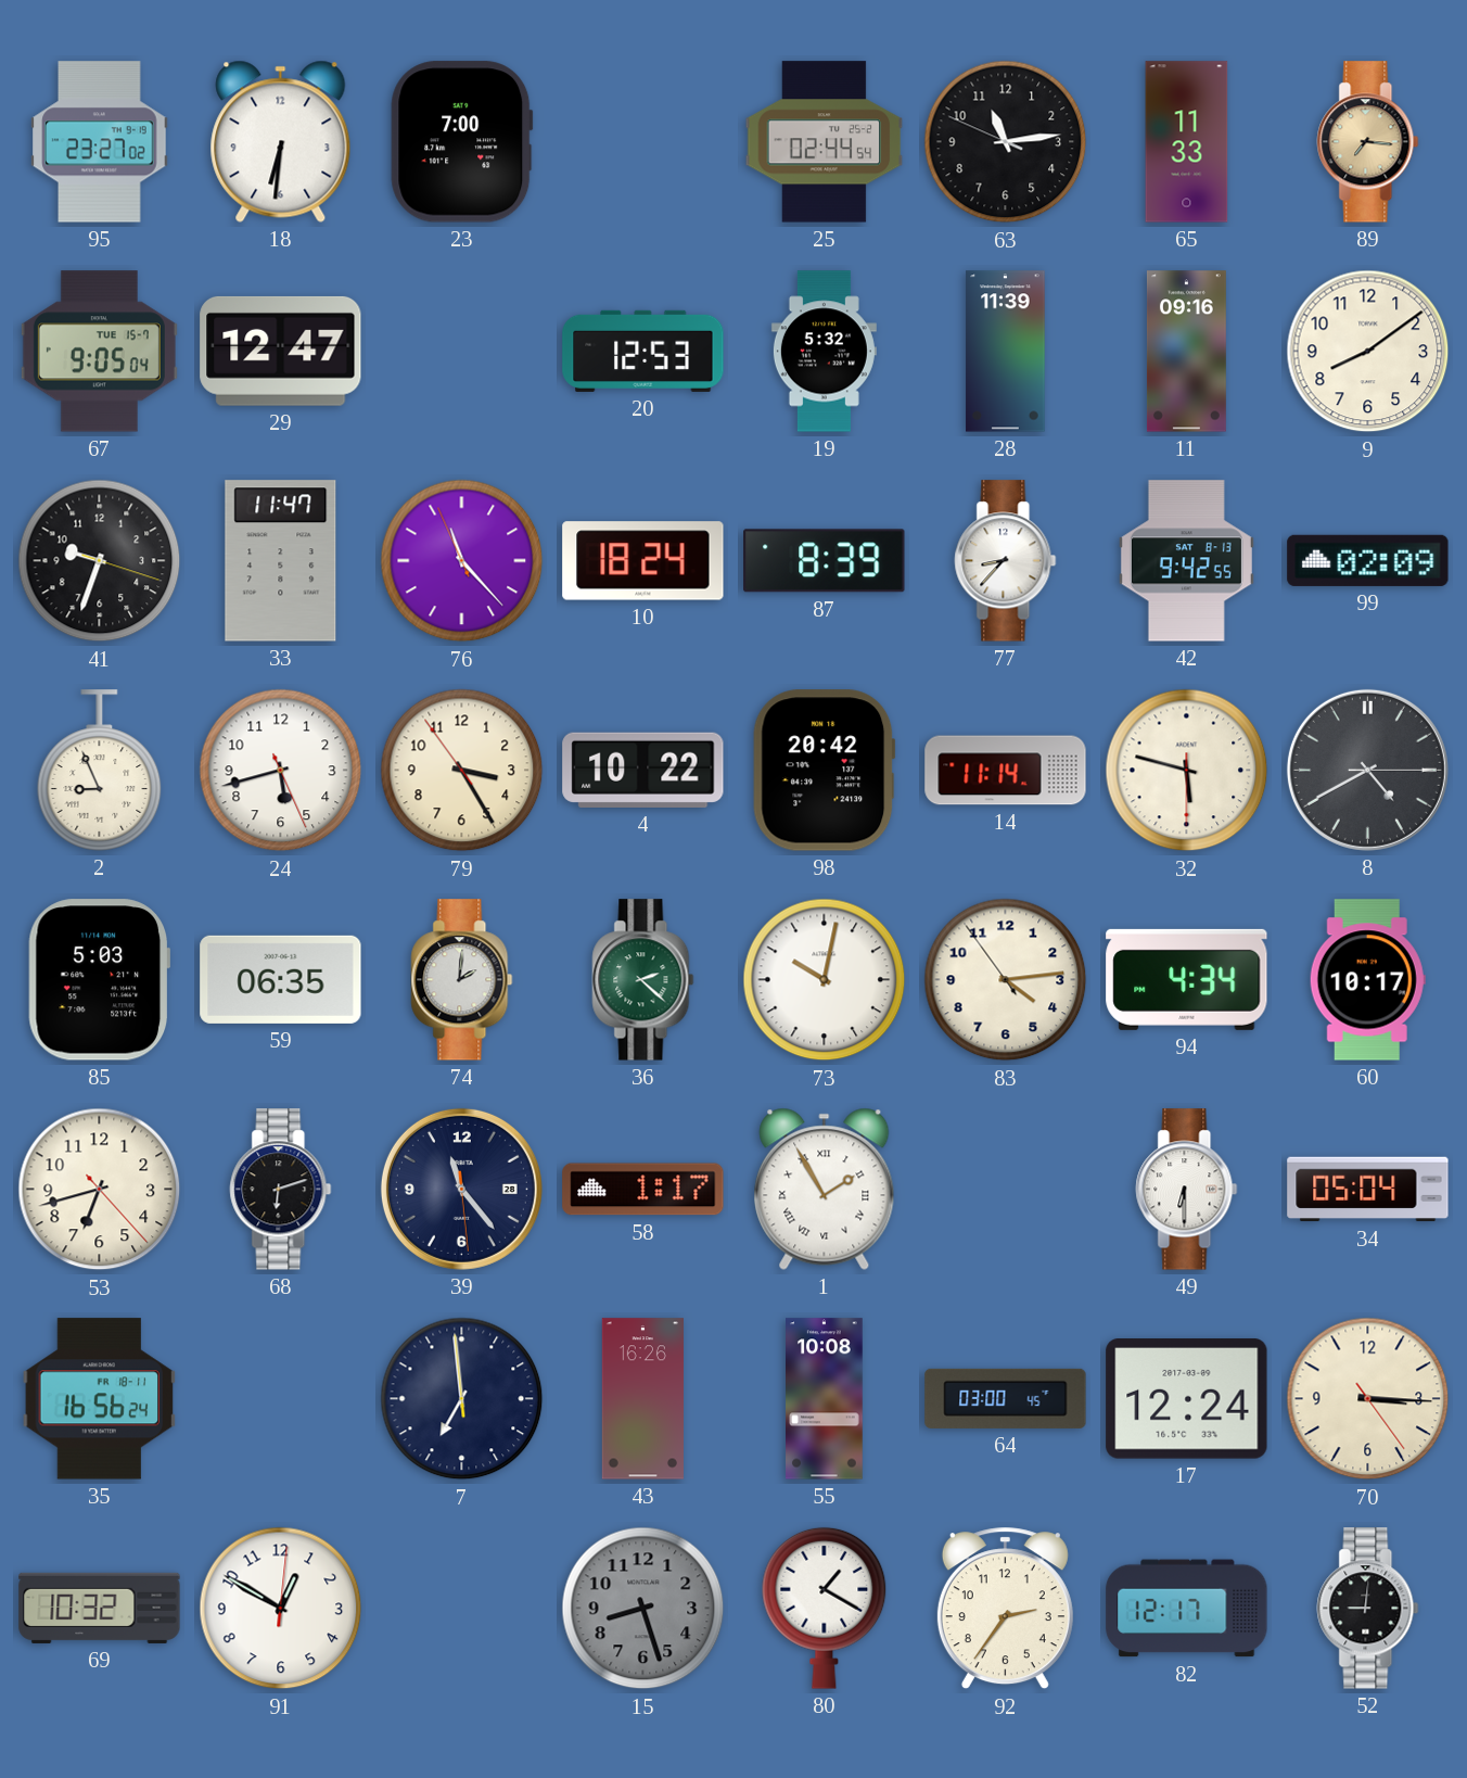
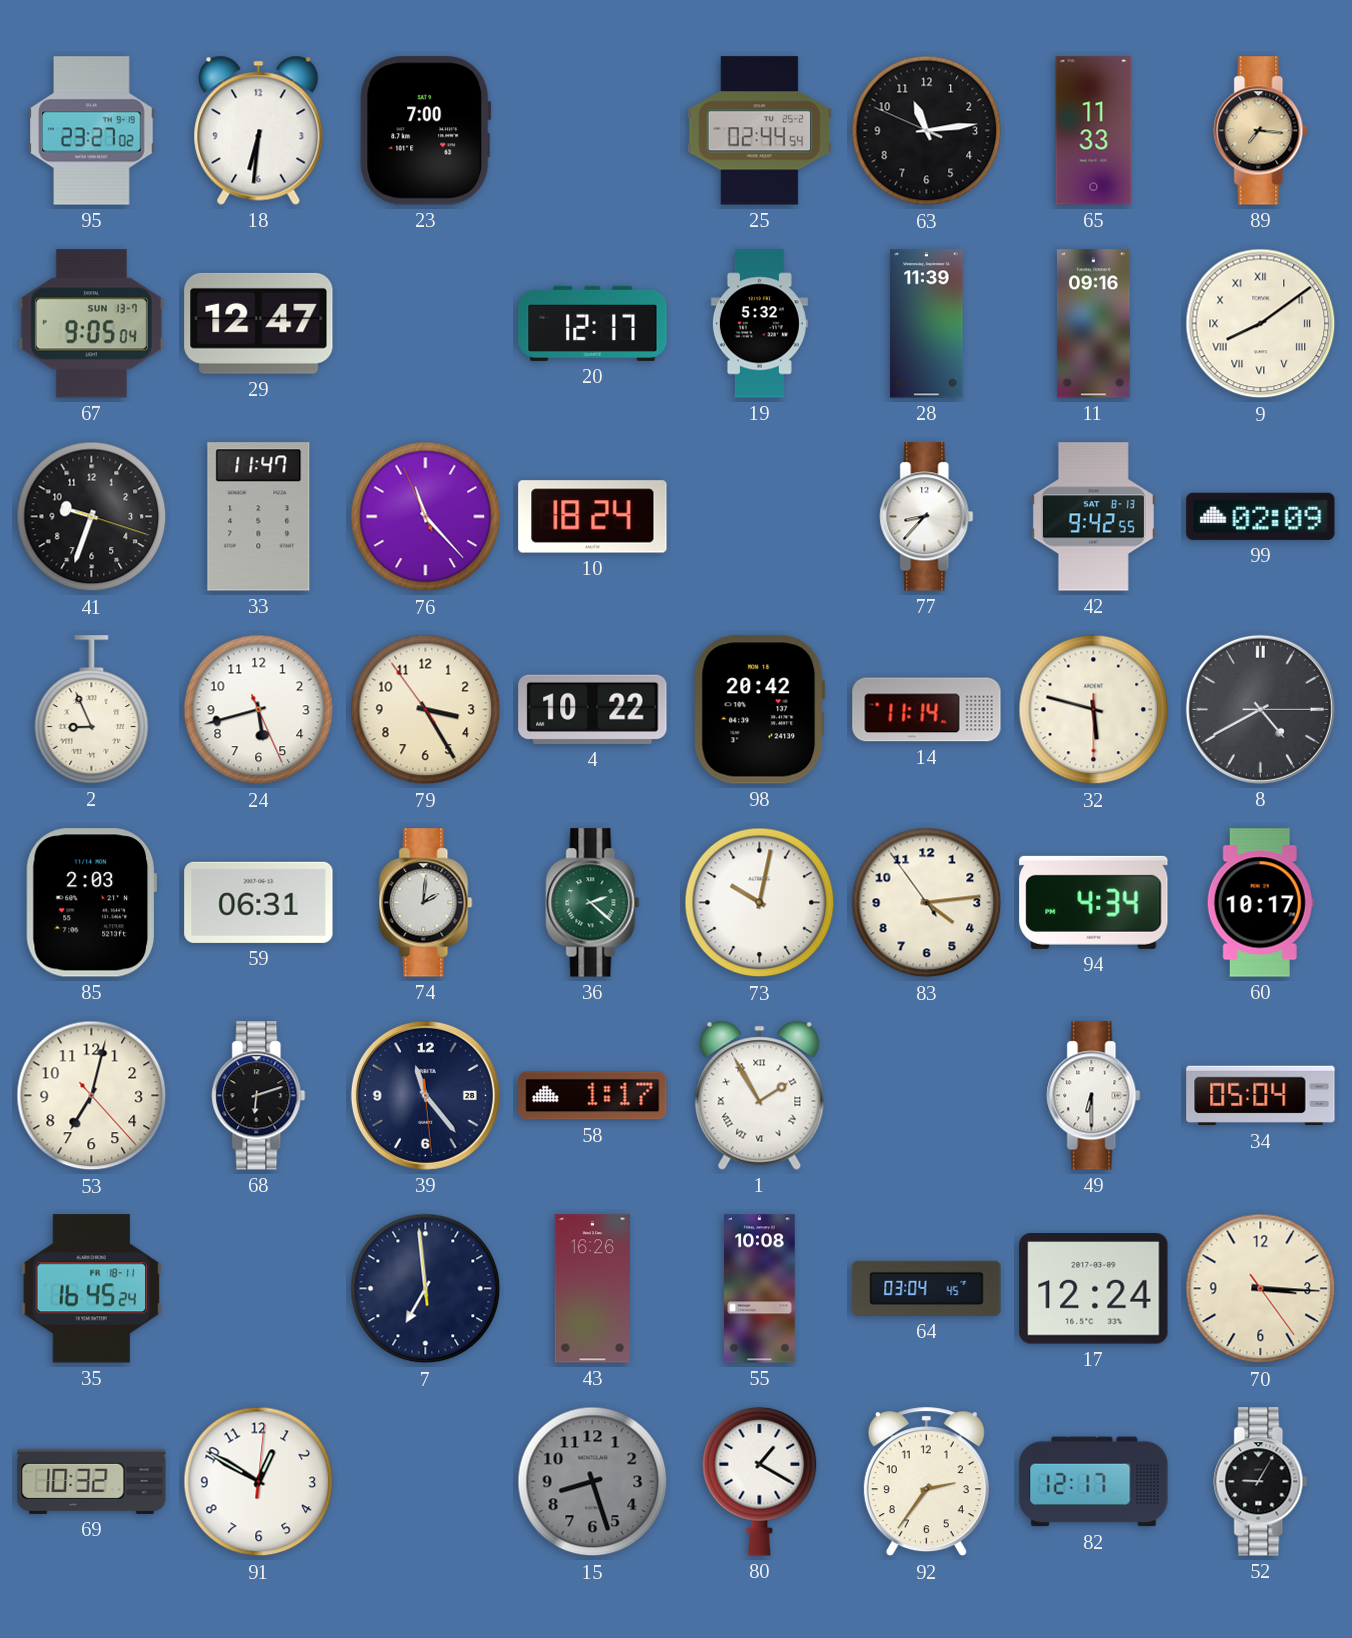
67 date: TUE 15-7 -> SUN 13-7 (91, 324)
20: 12:53 -> 12:17 (593, 323)
9 numerals: Arabic -> Roman (1261, 324)
87: 8:39 -> none (825, 561)
85: 5:03 -> 2:03 (91, 903)
59: 06:35 -> 06:31 (259, 902)
53: 6:42 -> 7:02 (92, 1096)
35: 16:56 -> 16:45 (92, 1289)
64: 03:00 -> 03:04 (927, 1288)
52: 9:01 -> 9:05 (1261, 1482)
